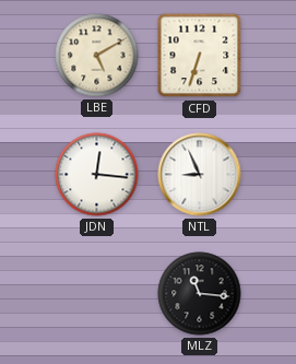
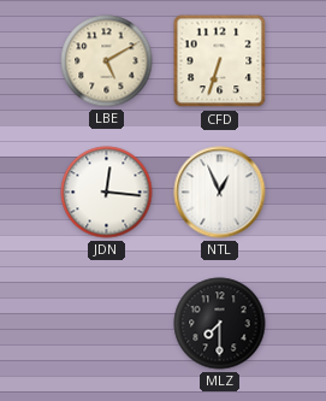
NTL: 8:56 -> 12:56 (220, 193)
MLZ: 11:16 -> 7:30 (220, 324)
